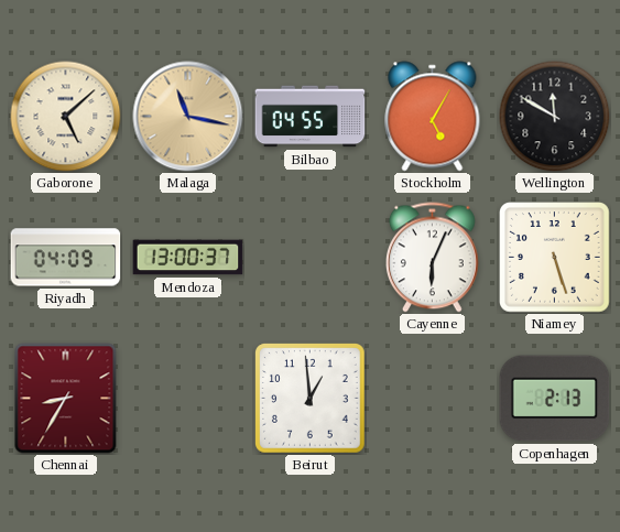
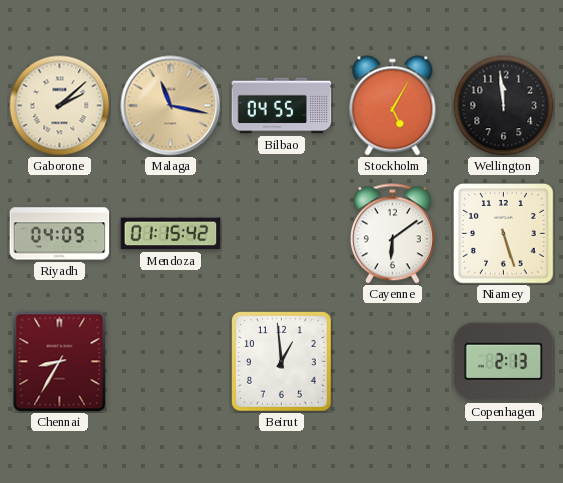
Gaborone: 5:08 -> 2:08 (60, 106)
Wellington: 11:50 -> 11:59 (504, 106)
Mendoza: 13:00 -> 01:15 (171, 234)
Cayenne: 6:04 -> 6:09 (392, 234)
